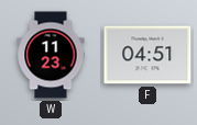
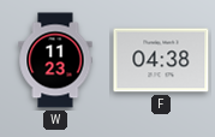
F: 04:51 -> 04:38 (161, 60)
